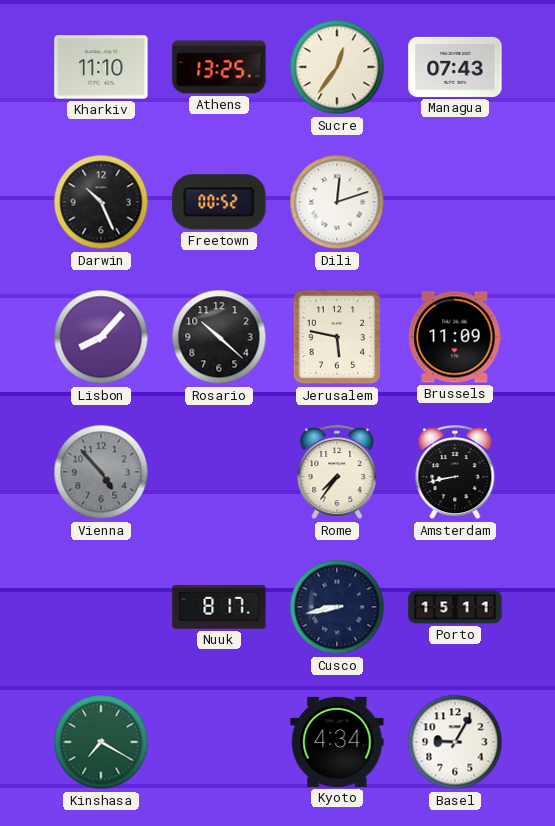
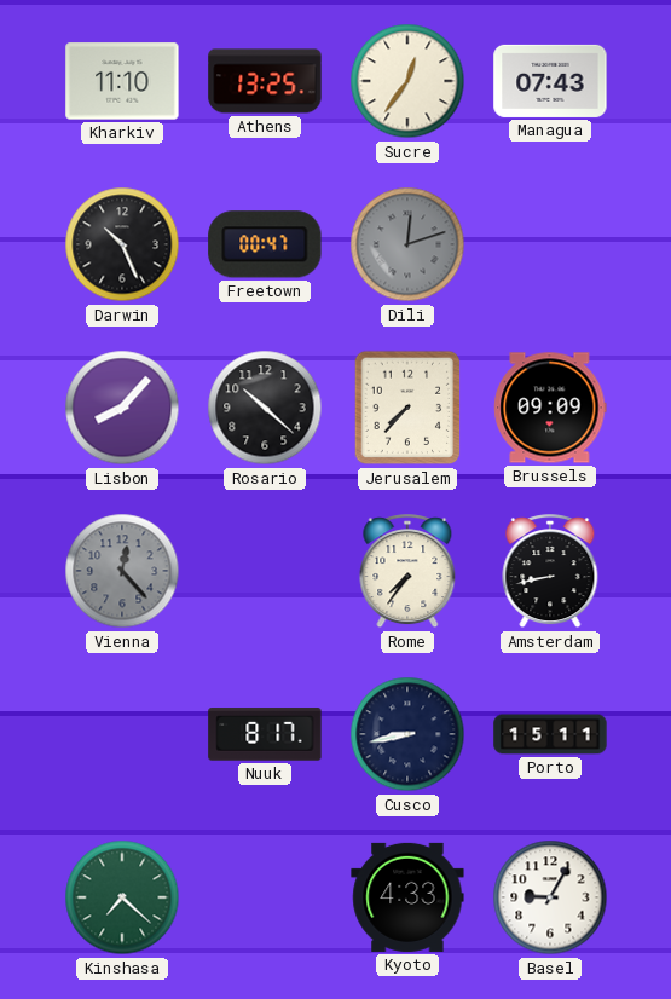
Freetown: 00:52 -> 00:47 (265, 244)
Dili dial: white -> grey (407, 244)
Jerusalem: 5:47 -> 7:37 (407, 408)
Brussels: 11:09 -> 09:09 (550, 408)
Vienna: 4:53 -> 12:23 (122, 571)
Kinshasa: 7:20 -> 7:22 (122, 897)
Kyoto: 4:34 -> 4:33 (407, 897)
